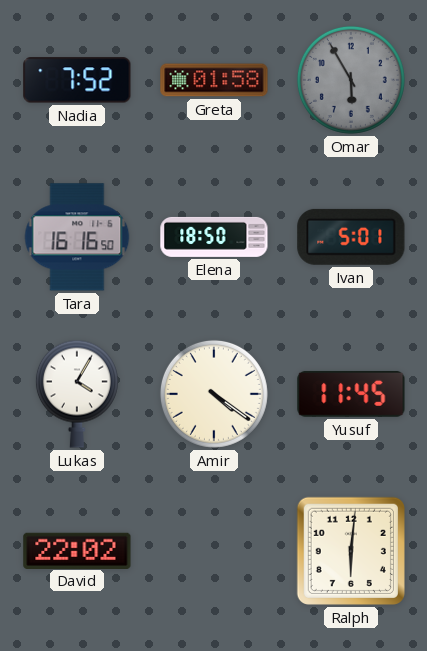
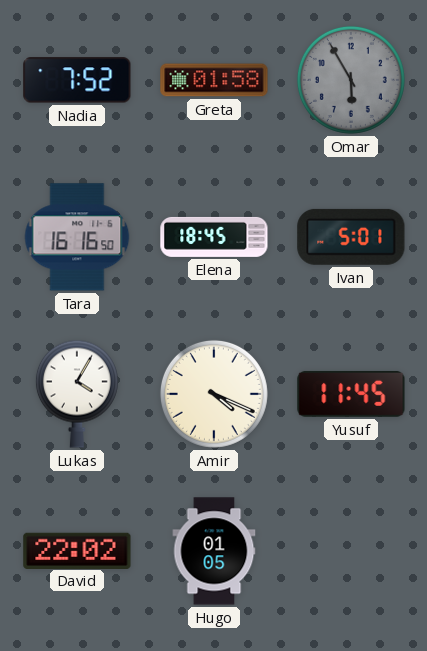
Elena: 18:50 -> 18:45 (214, 237)
Amir: 4:21 -> 4:19 (214, 394)
Hugo: none -> 01:05 (214, 551)
Ralph: 6:01 -> none (351, 551)
